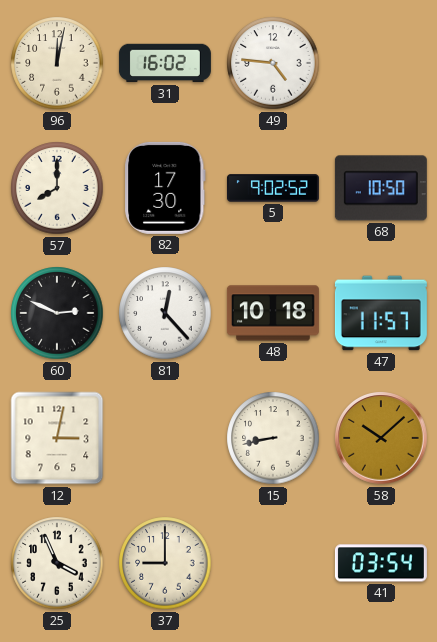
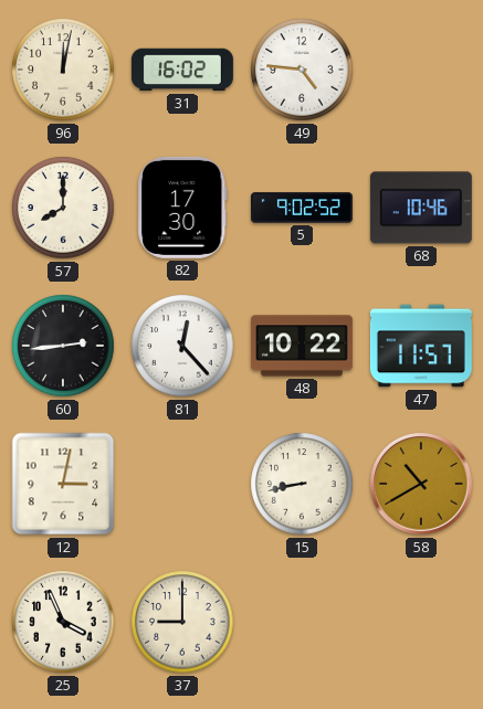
68: 10:50 -> 10:46 (421, 208)
60: 2:49 -> 2:44 (63, 346)
48: 10:18 -> 10:22 (302, 346)
58: 10:08 -> 10:40 (421, 484)
41: 03:54 -> none (381, 563)
